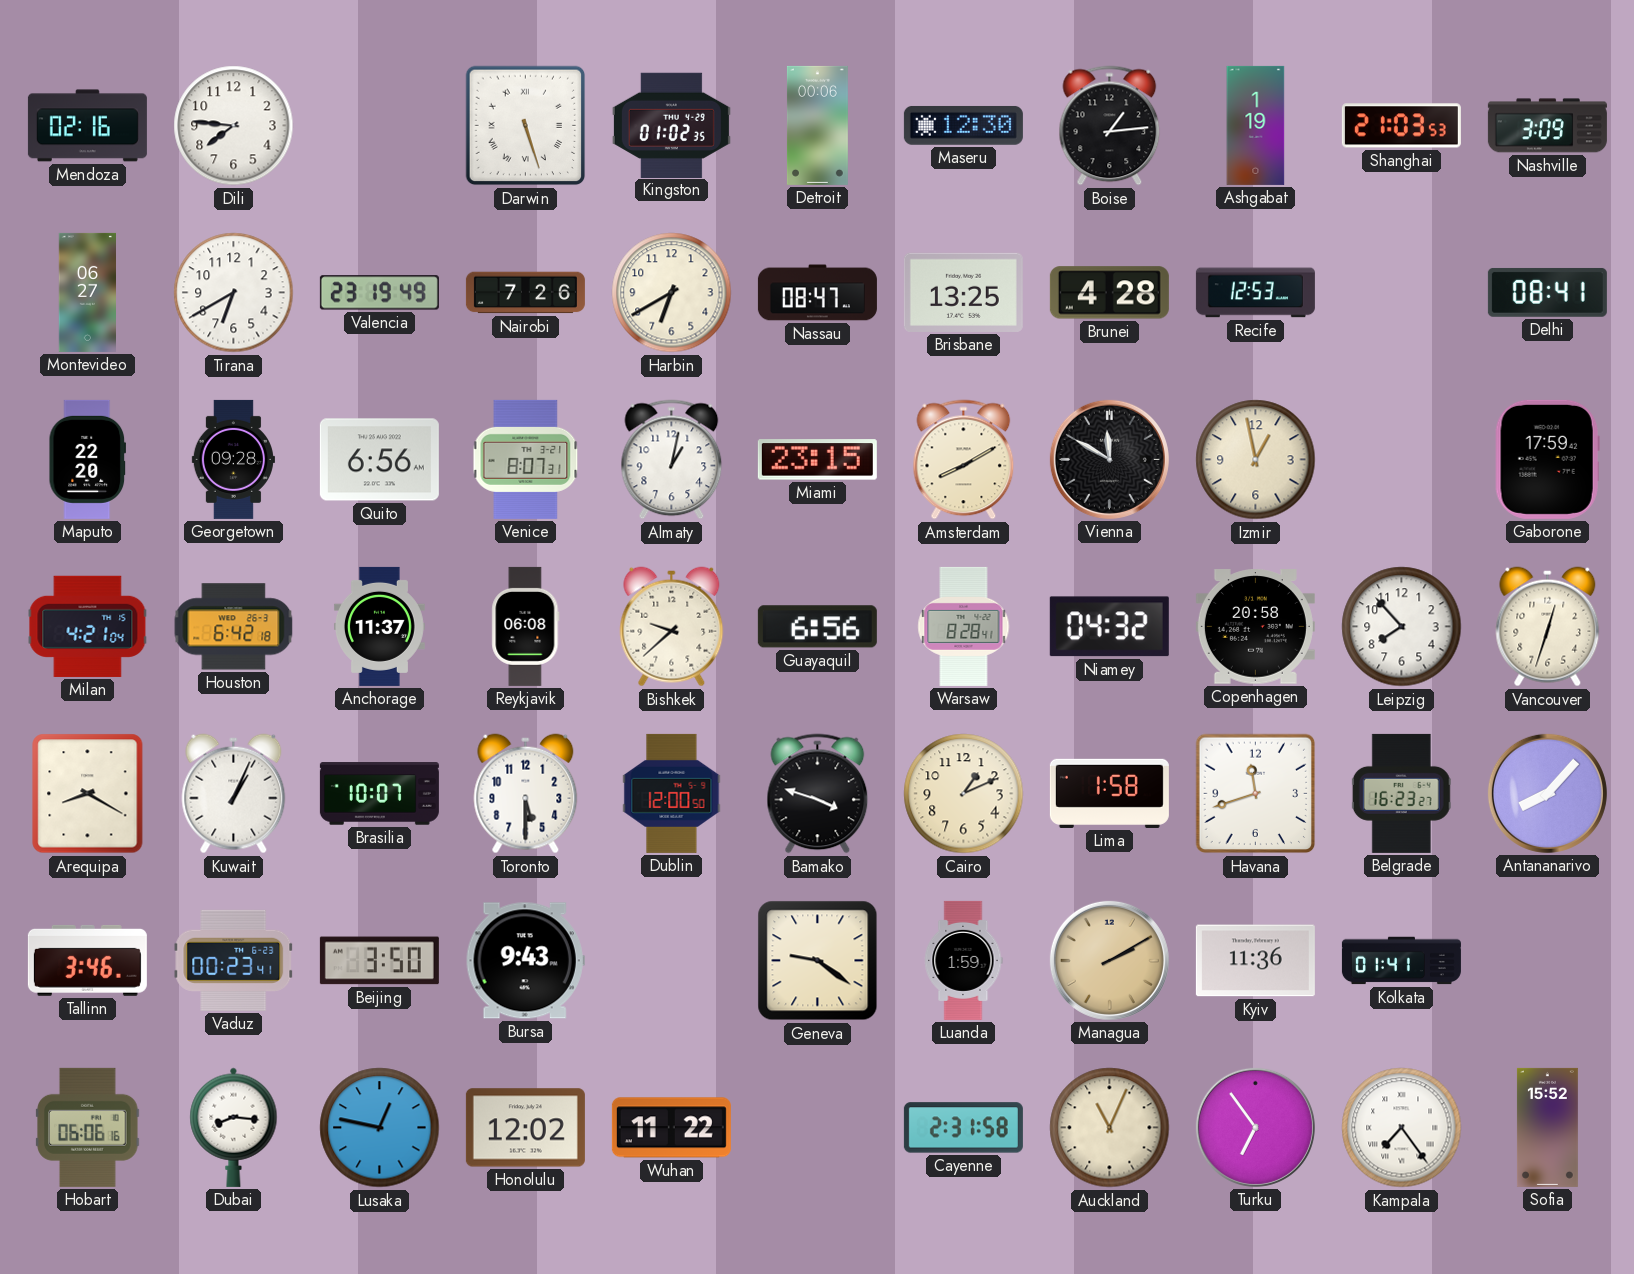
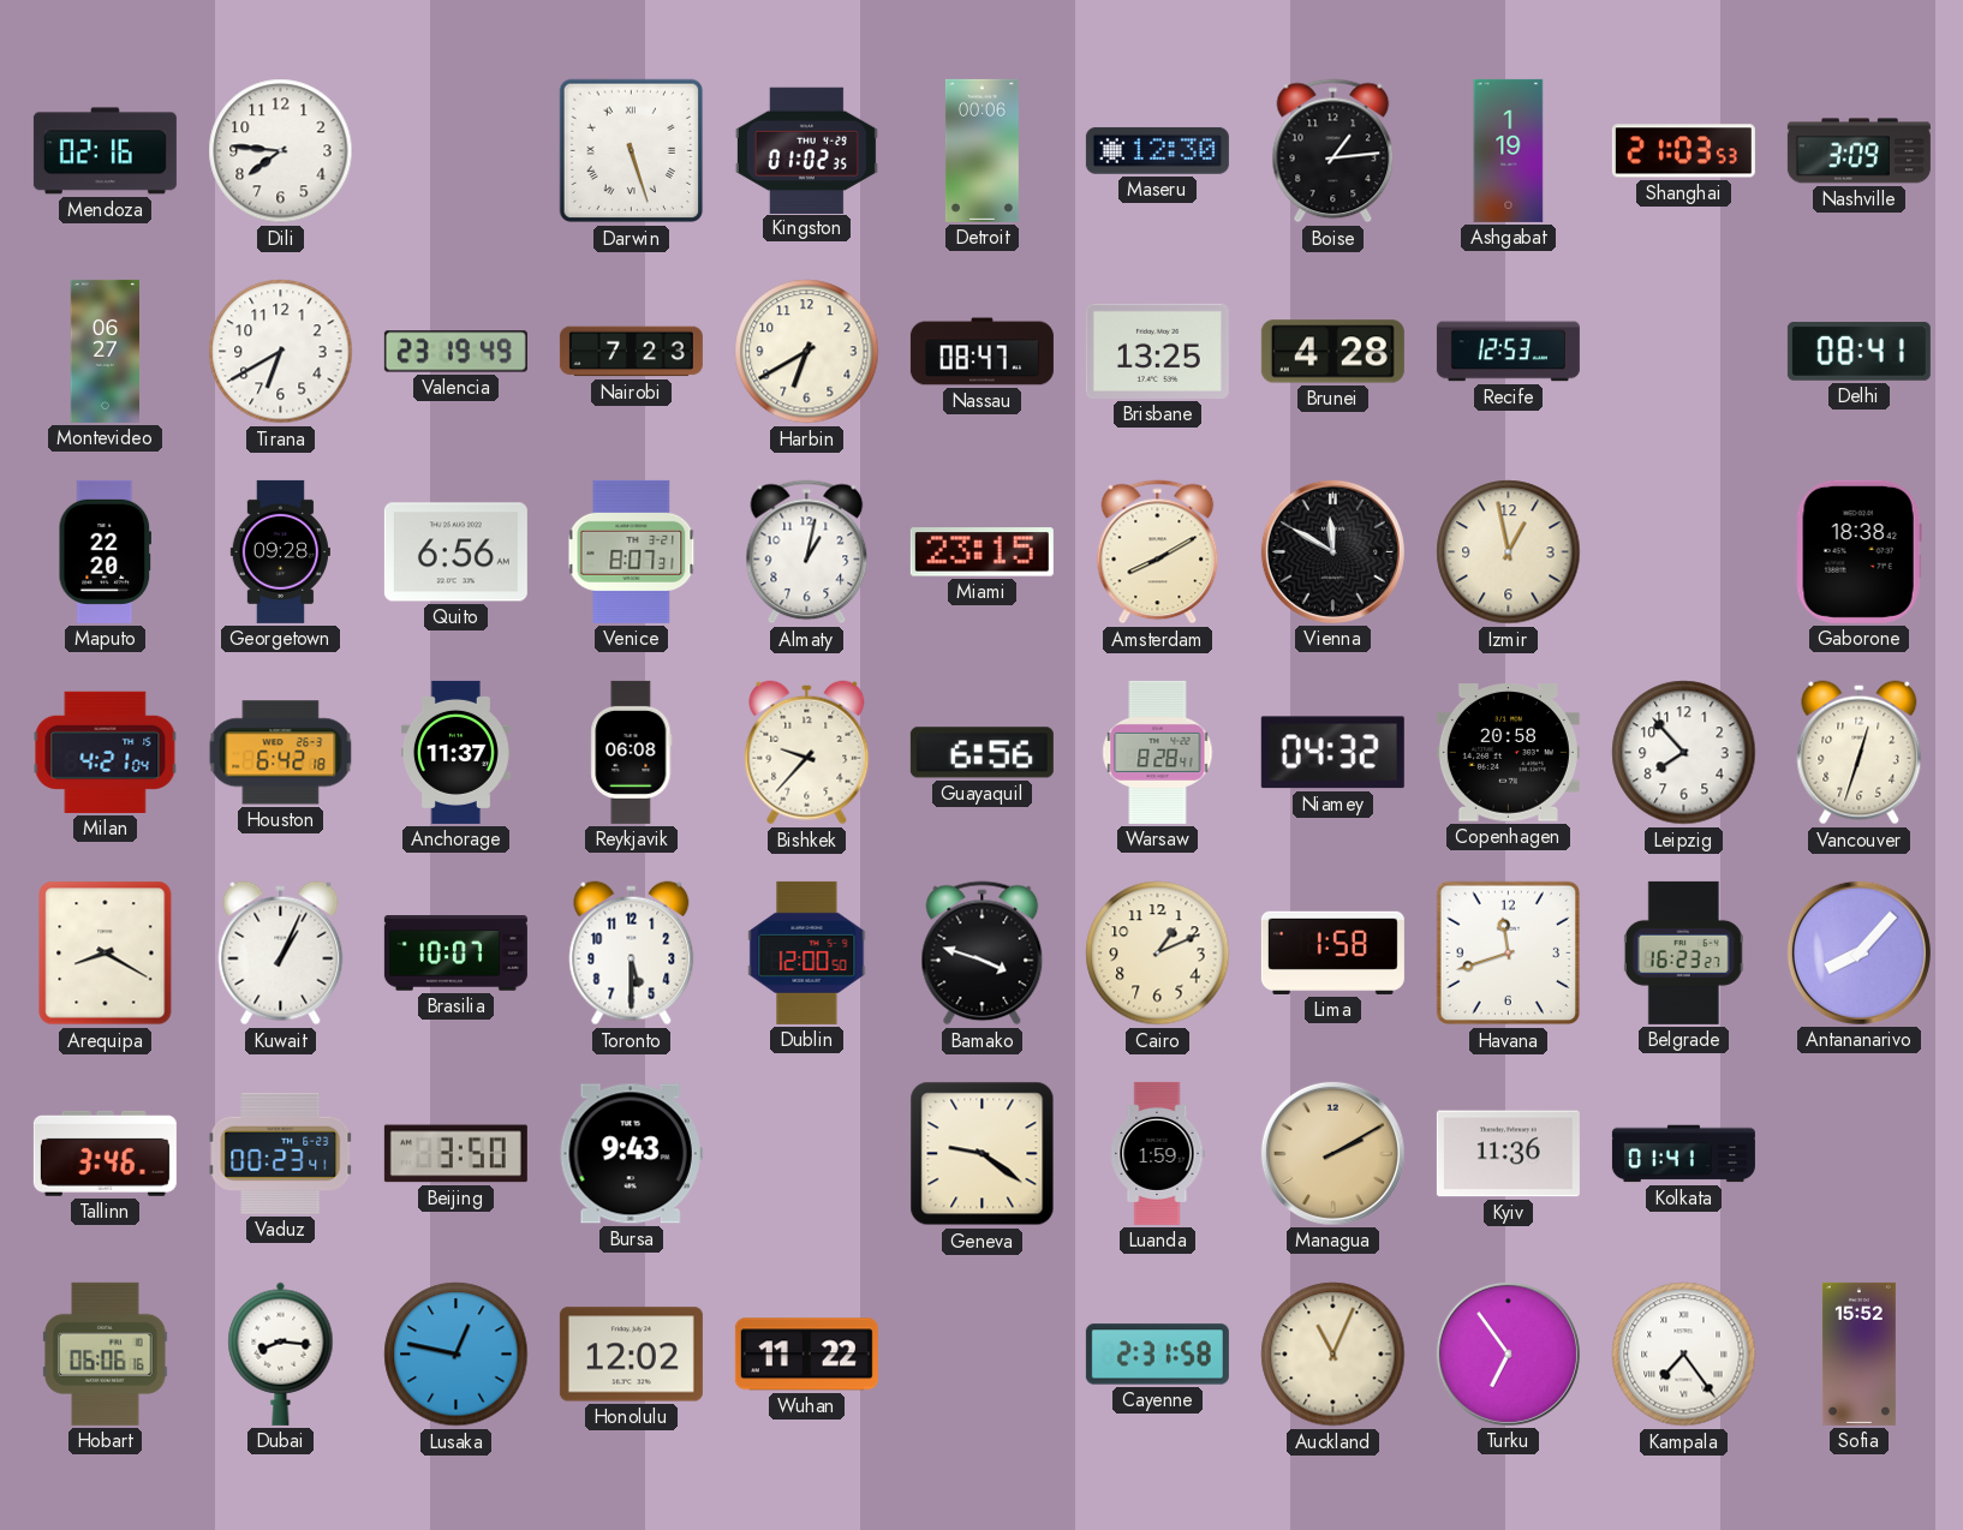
Nairobi: 7:26 -> 7:23 (631, 352)
Gaborone: 17:59 -> 18:38 (1858, 551)
Bishkek: 9:38 -> 9:37 (807, 753)
